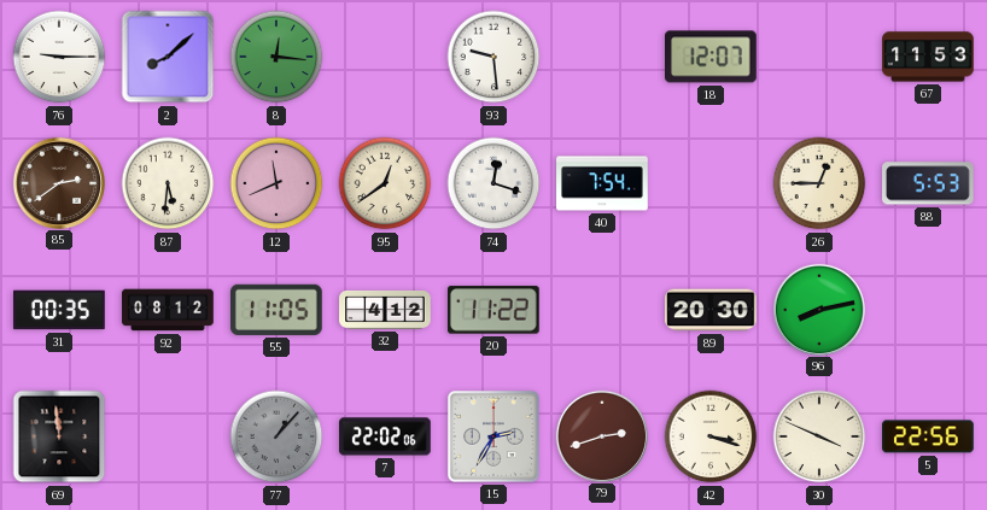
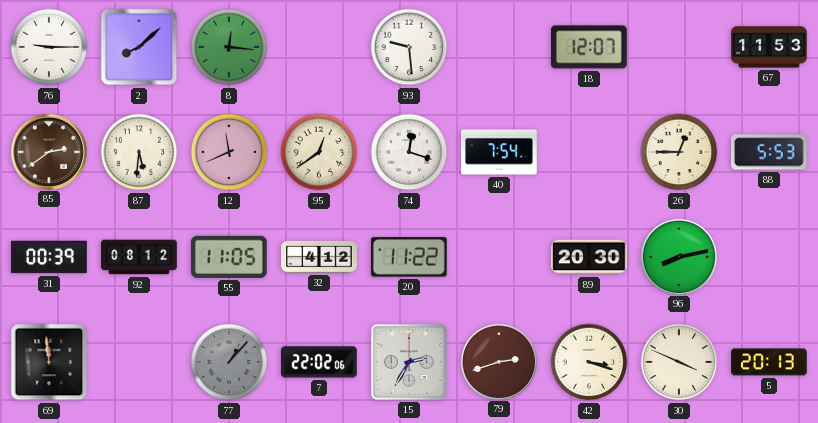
31: 00:35 -> 00:39 (49, 257)
5: 22:56 -> 20:13 (769, 362)
